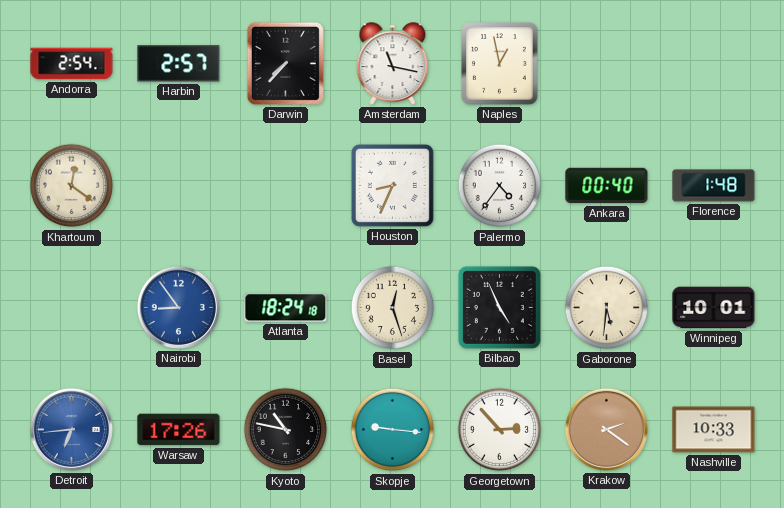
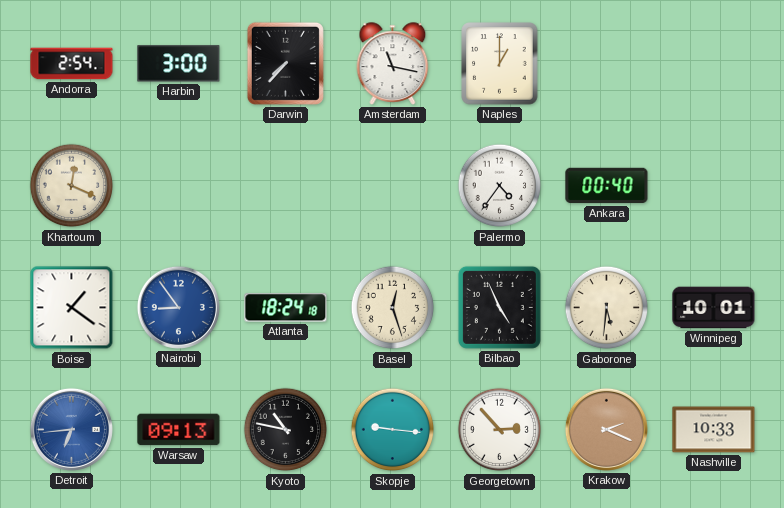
Harbin: 2:57 -> 3:00 (179, 64)
Naples: 12:58 -> 1:00 (500, 64)
Khartoum: 12:21 -> 12:19 (72, 186)
Houston: 8:34 -> none (392, 185)
Florence: 1:48 -> none (714, 186)
Boise: none -> 1:21 (72, 308)
Warsaw: 17:26 -> 09:13 (179, 430)
Krakow: 2:21 -> 2:19 (606, 429)
